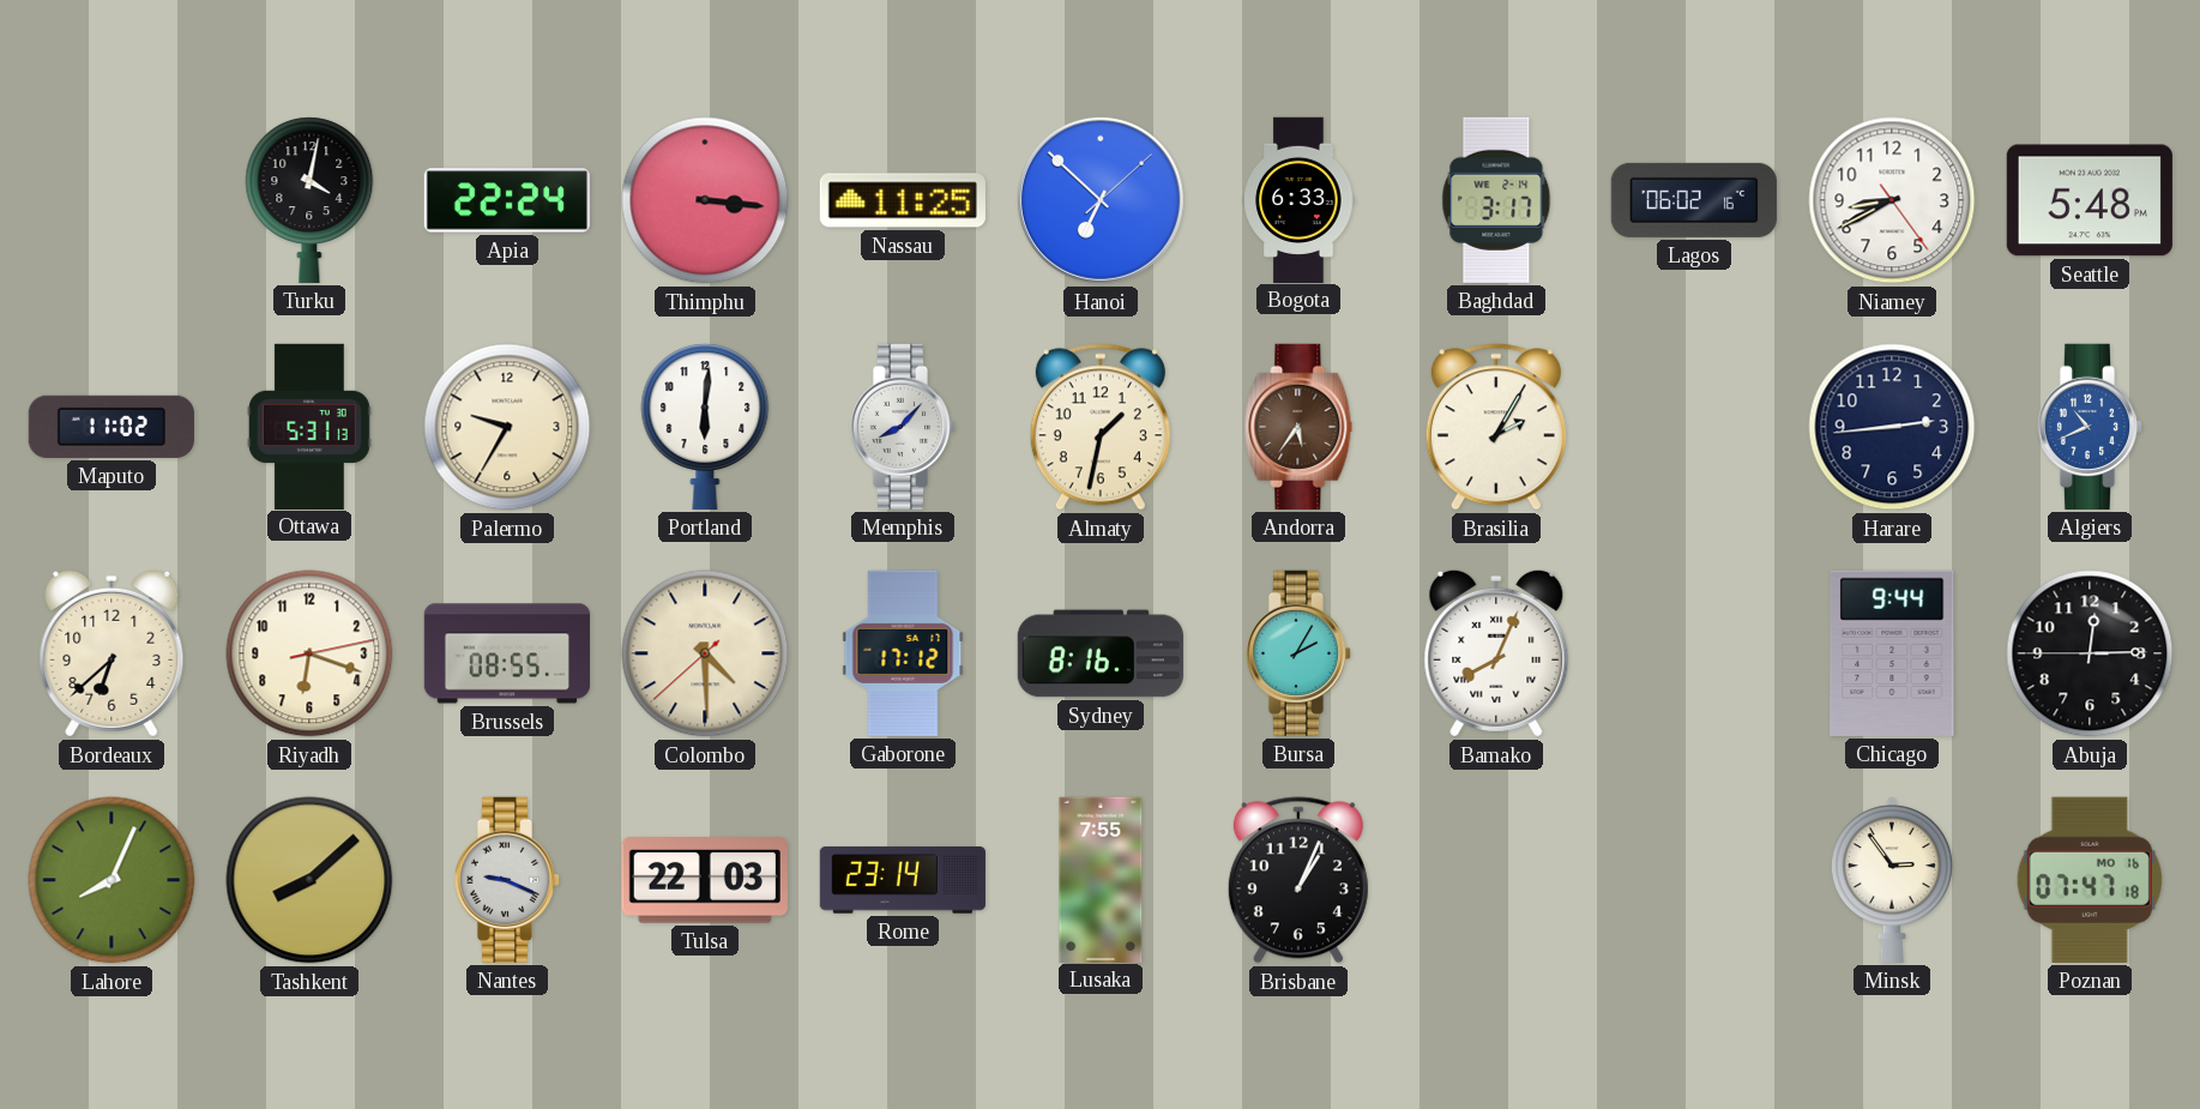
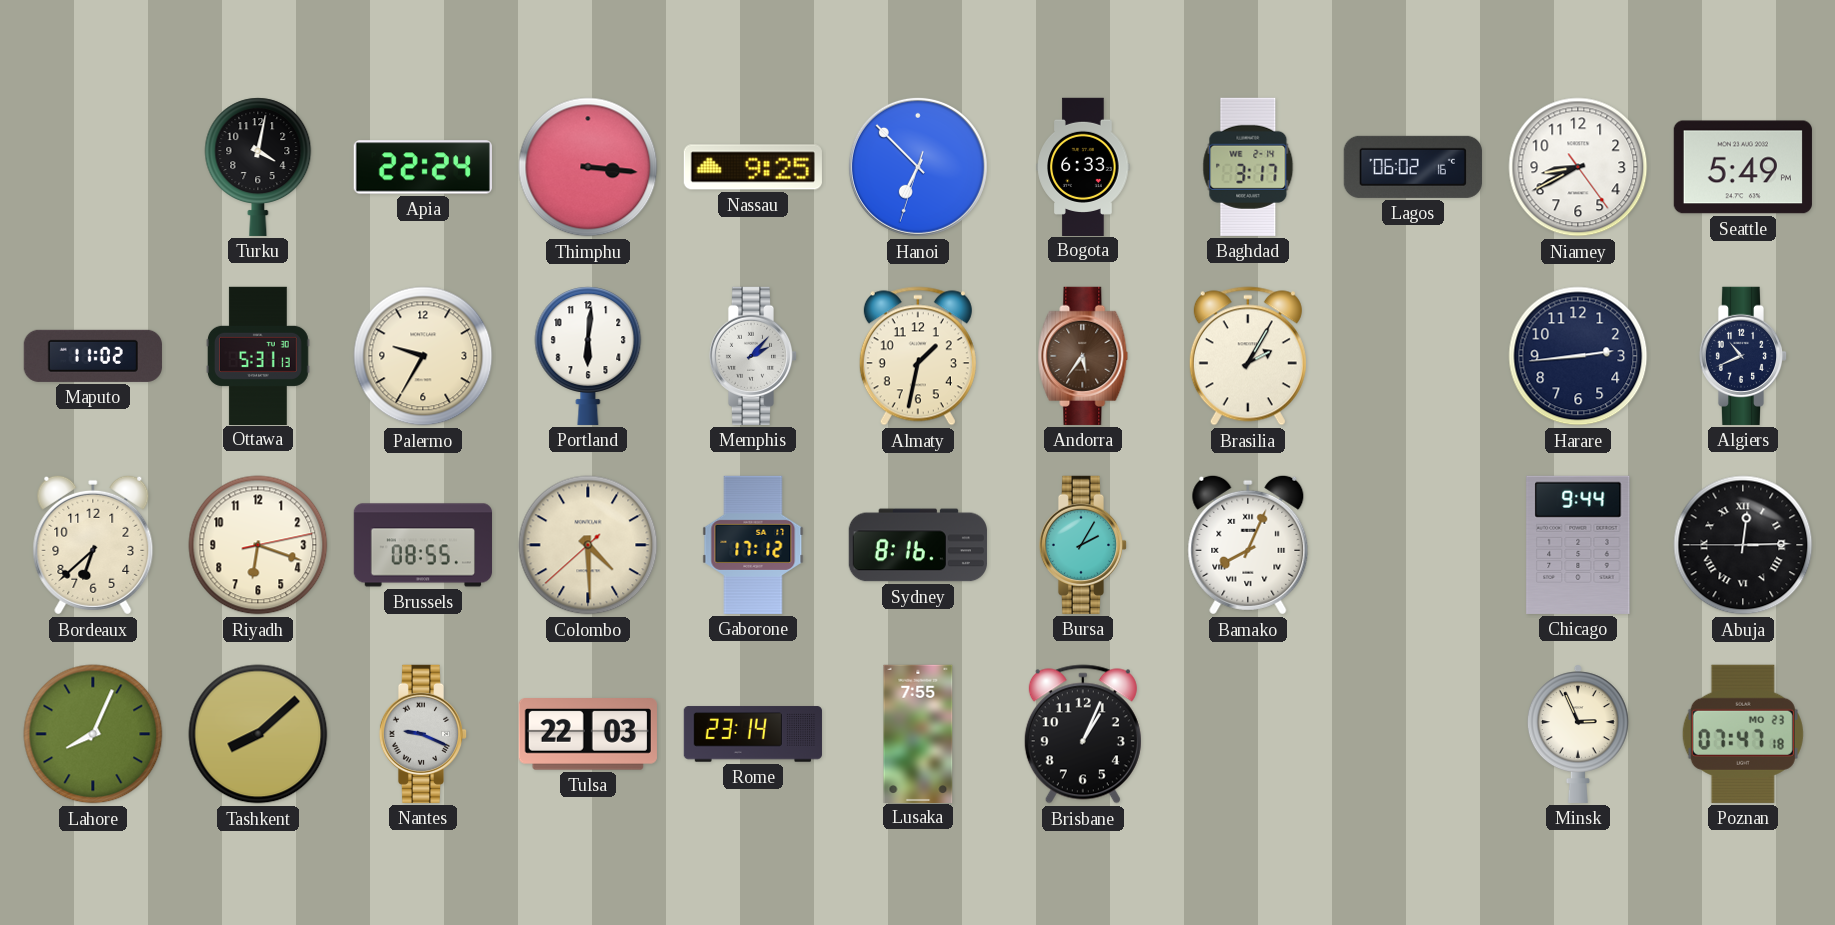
Nassau: 11:25 -> 9:25 (753, 167)
Hanoi: 6:52:08 -> 6:52:33 (918, 167)
Seattle: 5:48 -> 5:49 (1743, 167)
Memphis: 8:07 -> 2:07 (753, 356)
Algiers dial: blue -> navy (1743, 356)
Abuja numerals: Arabic -> Roman (1743, 545)
Minsk: 2:54 -> 2:56 (1578, 734)
Poznan date: MO 16 -> MO 23 (1743, 734)
